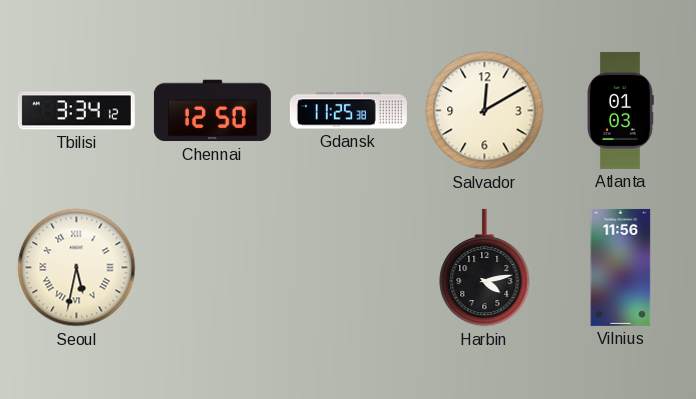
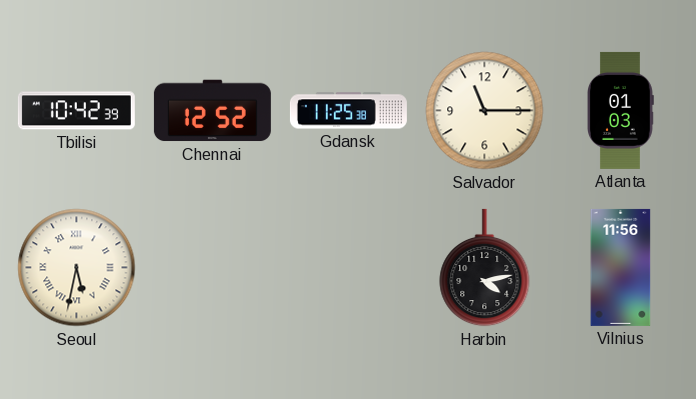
Tbilisi: 3:34 -> 10:42 (76, 111)
Chennai: 12:50 -> 12:52 (212, 111)
Salvador: 12:10 -> 11:15 (485, 111)
